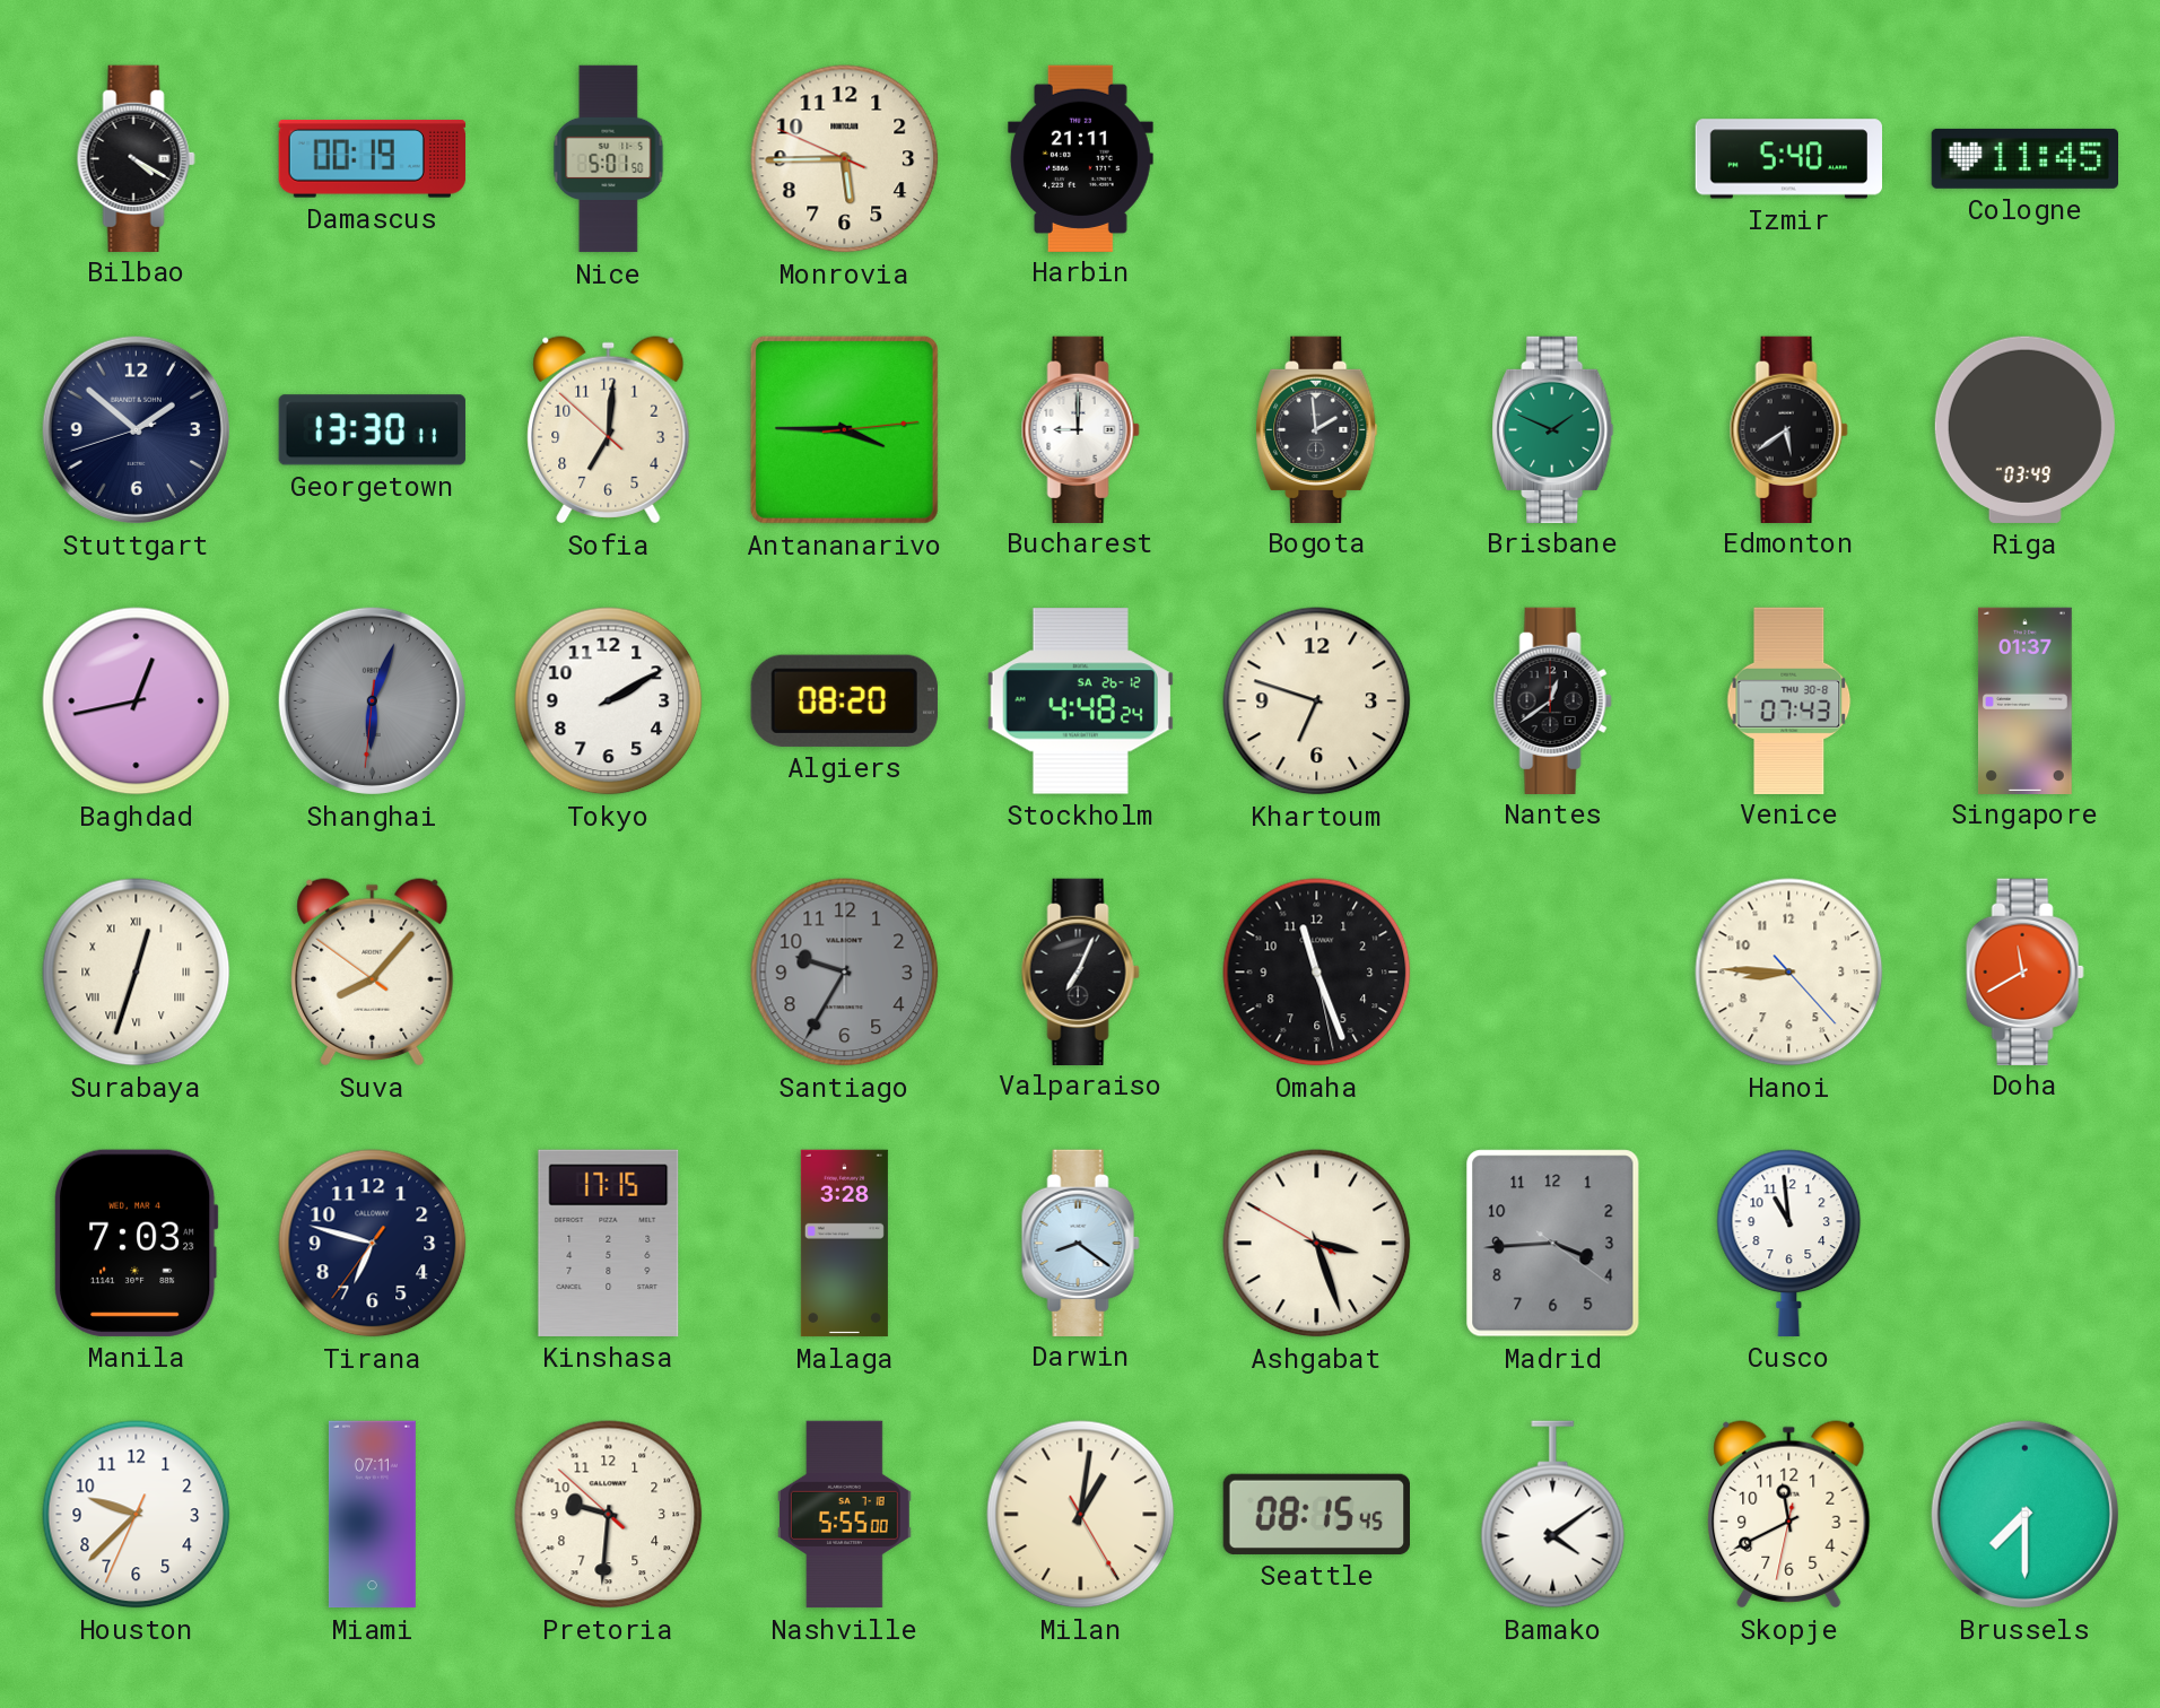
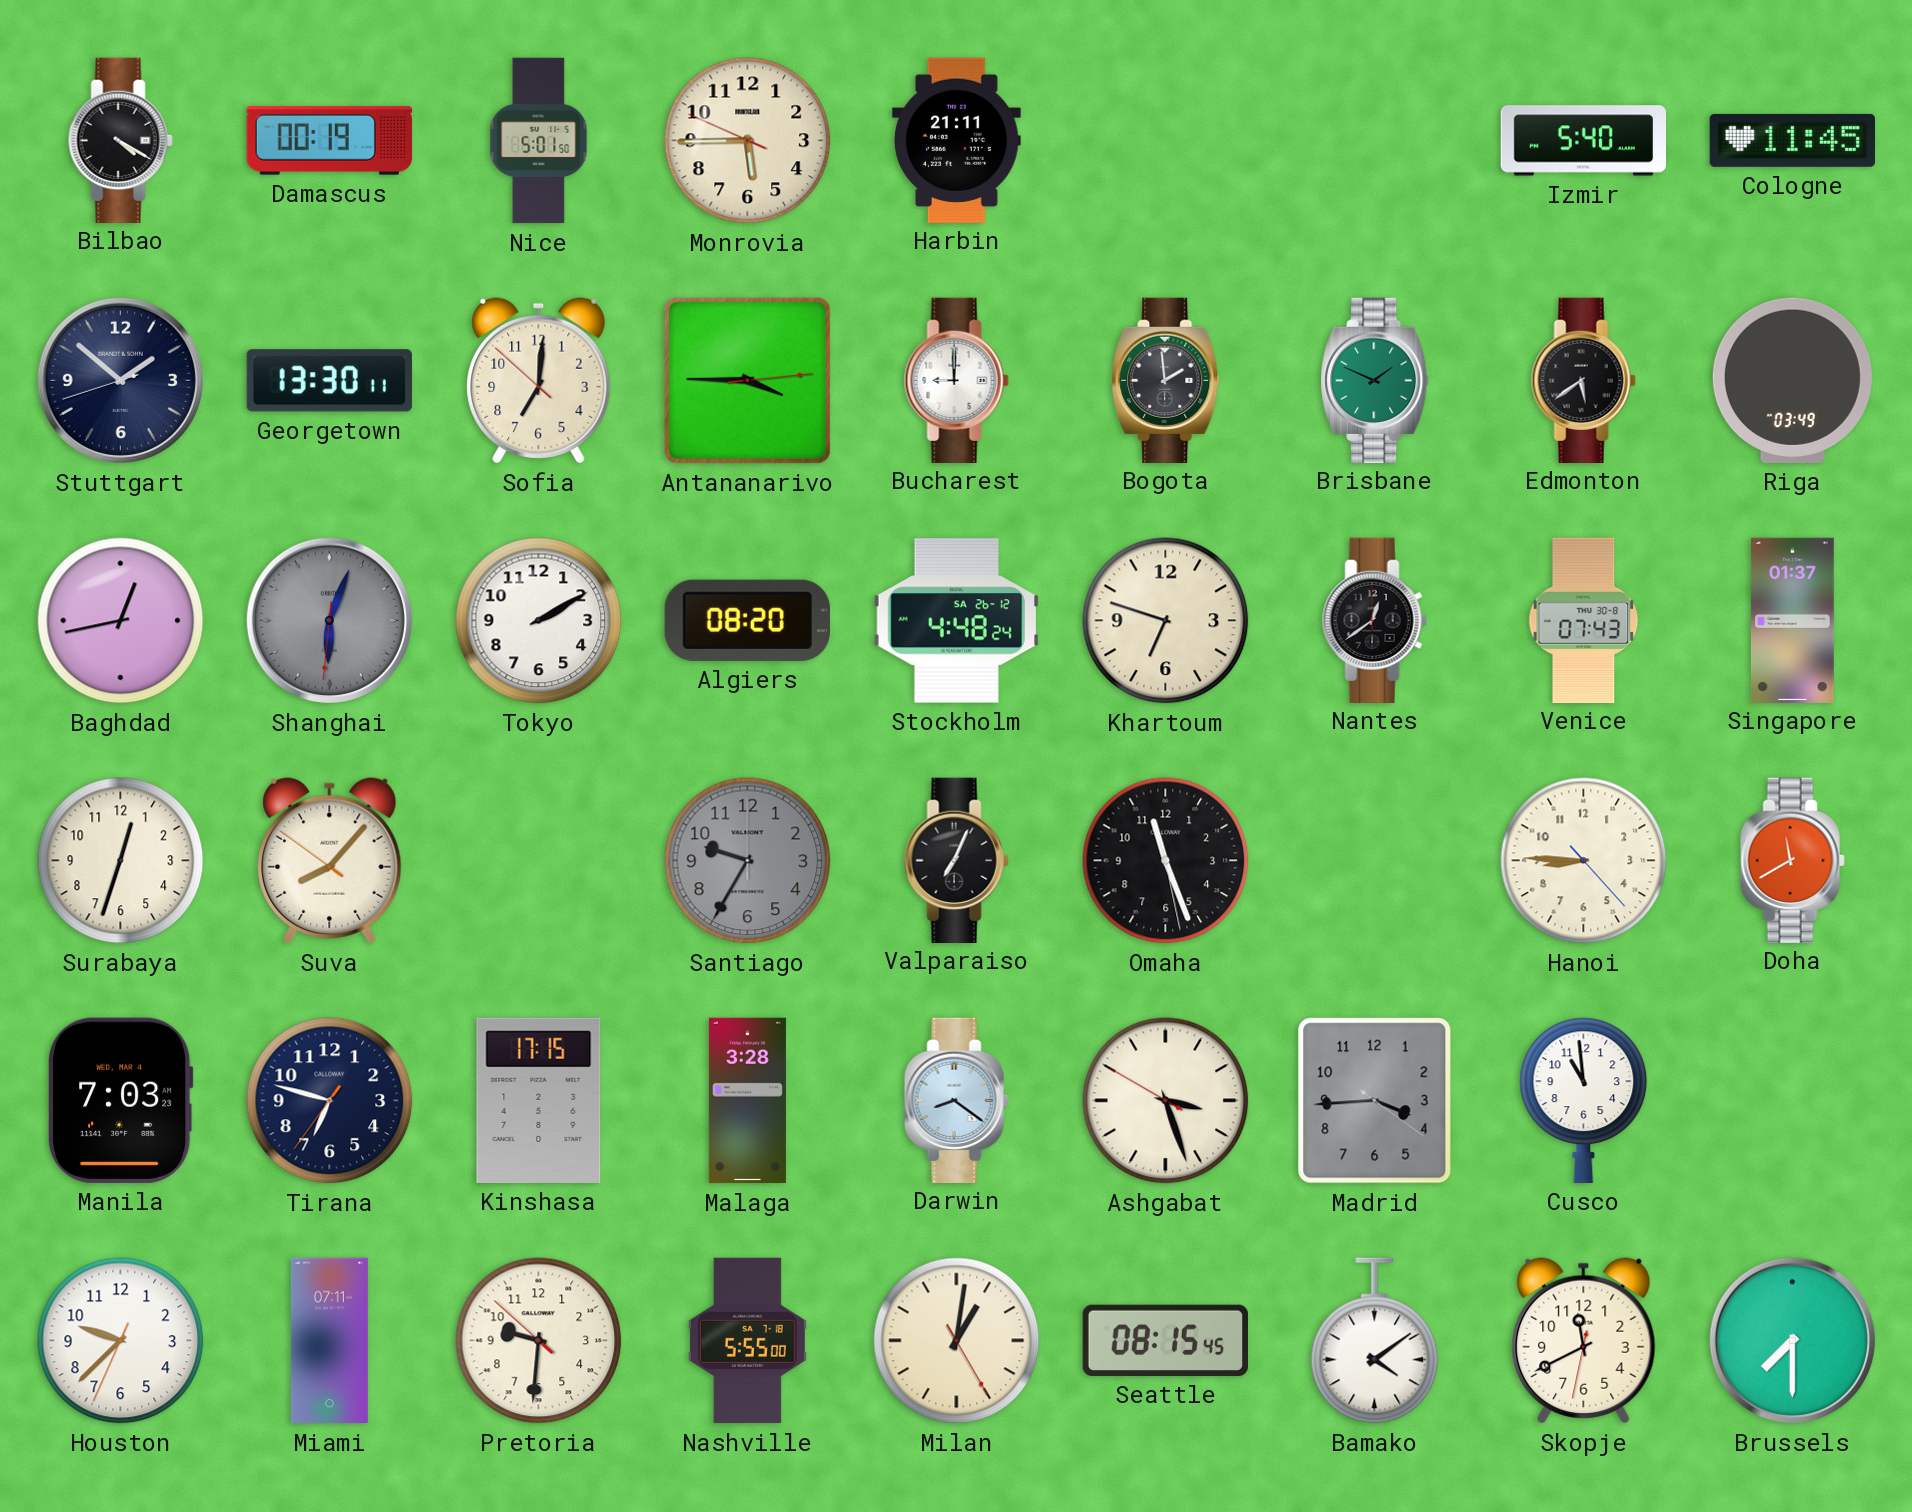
Surabaya numerals: Roman -> Arabic (121, 861)
